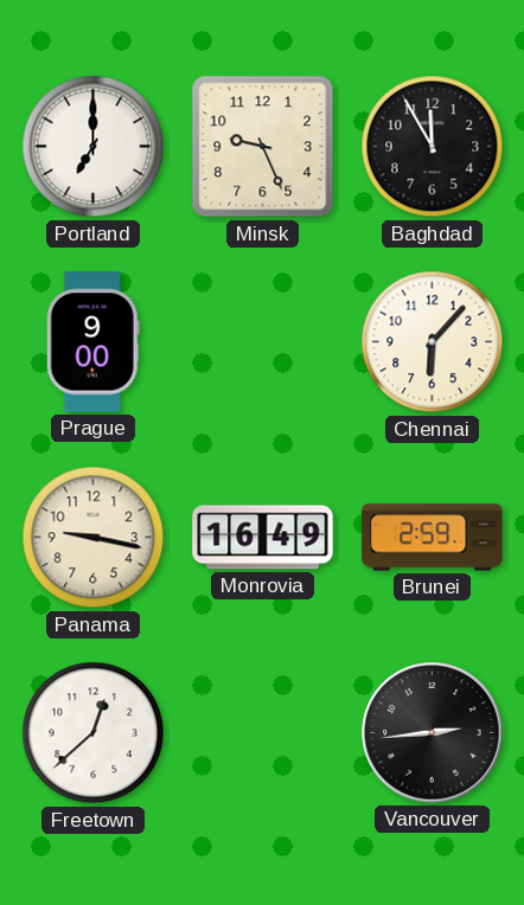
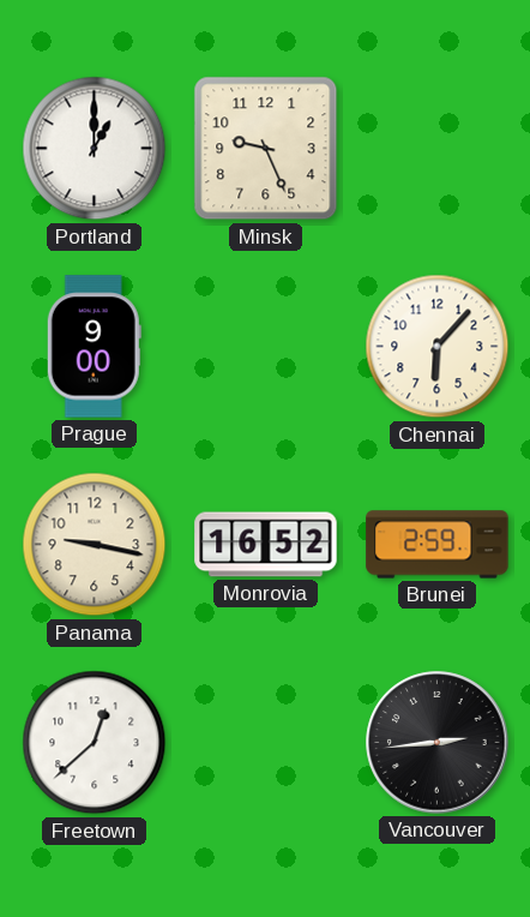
Portland: 7:00 -> 1:00 (95, 149)
Baghdad: 11:55 -> none (433, 147)
Monrovia: 16:49 -> 16:52 (266, 545)
